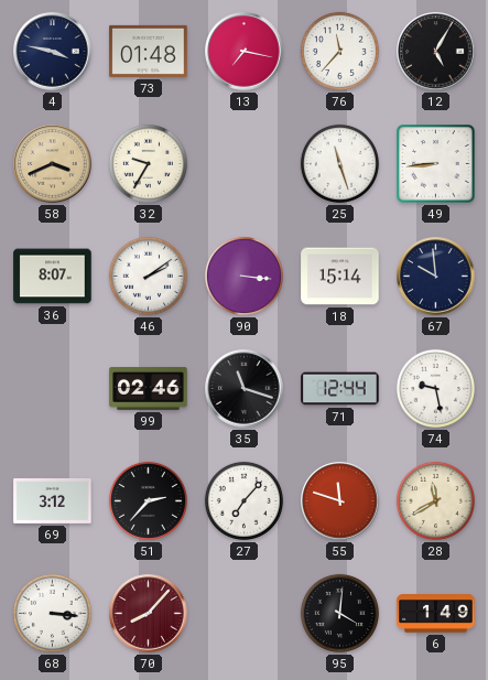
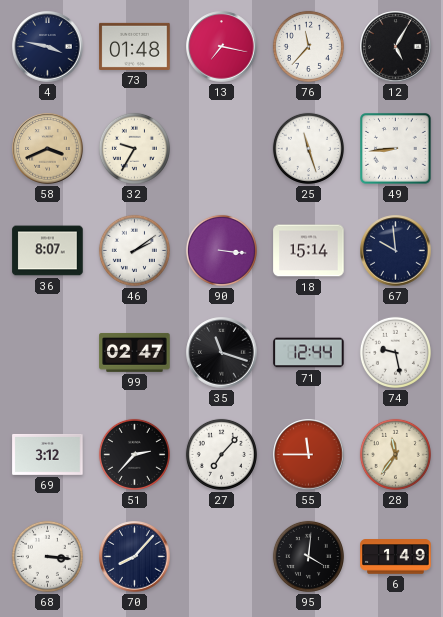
99: 02:46 -> 02:47 (135, 352)
55: 11:48 -> 11:45 (309, 455)
28: 11:40 -> 11:36 (395, 454)
70 dial: burgundy -> navy (135, 557)
